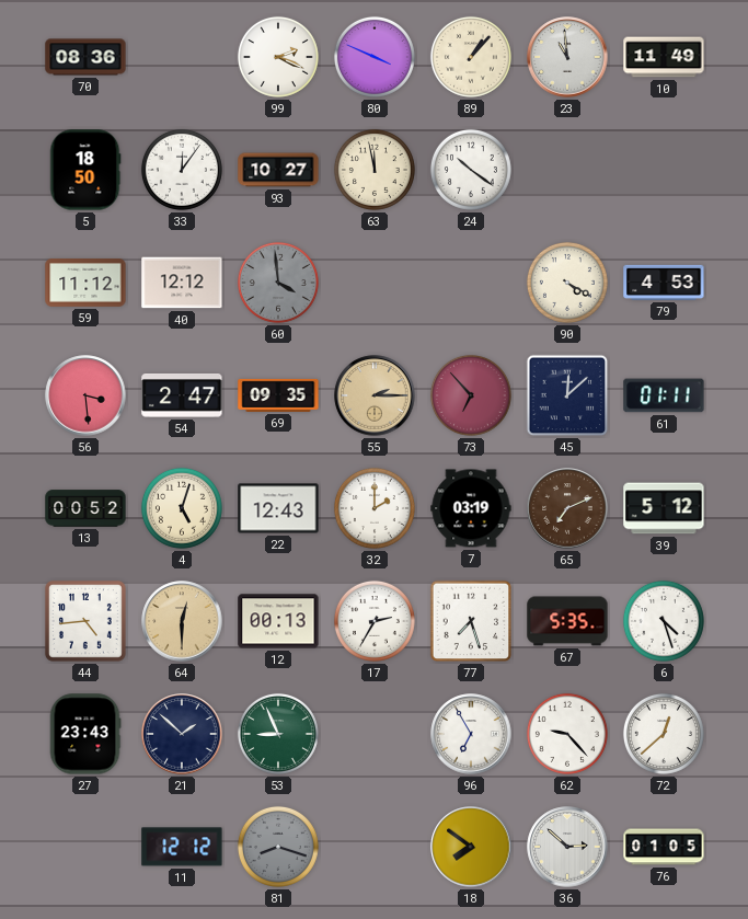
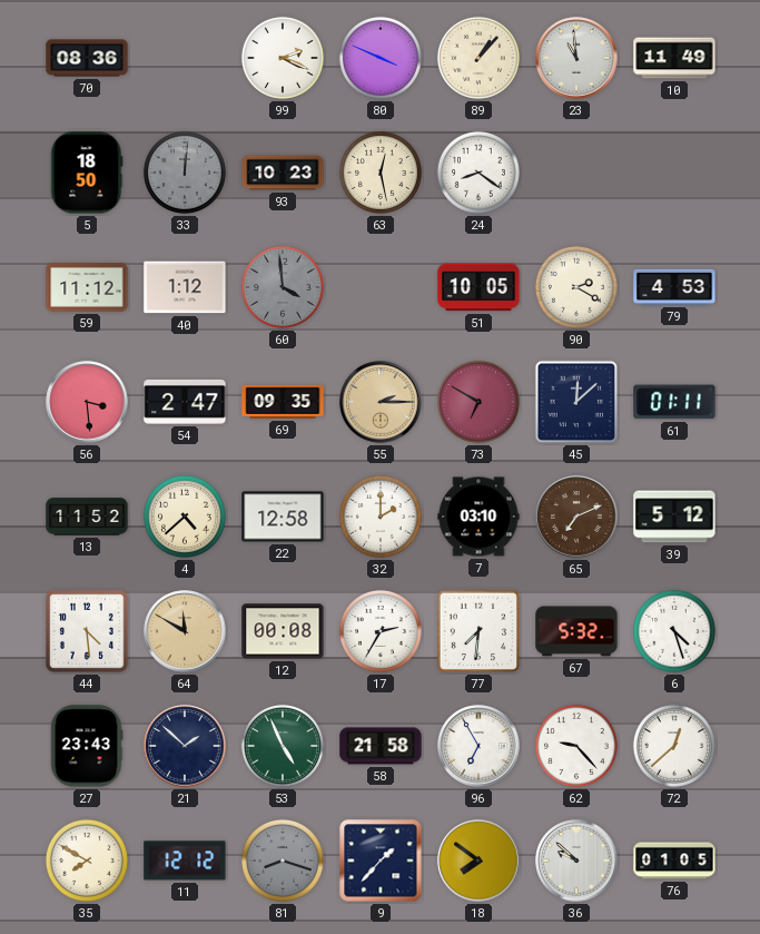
33: 12:06 -> 12:01 (185, 173)
33 dial: white -> grey (185, 173)
93: 10:27 -> 10:23 (283, 173)
63: 11:58 -> 12:28 (381, 173)
24: 10:21 -> 8:21 (478, 173)
40: 12:12 -> 1:12 (185, 287)
51: none -> 10:05 (478, 287)
90: 4:20 -> 2:20 (576, 287)
73: 6:53 -> 6:50 (478, 402)
13: 00:52 -> 11:52 (87, 517)
4: 5:03 -> 4:38 (185, 517)
22: 12:43 -> 12:58 (283, 517)
7: 03:19 -> 03:10 (478, 517)
44: 4:44 -> 4:29 (87, 631)
64: 12:30 -> 11:50 (185, 631)
12: 00:13 -> 00:08 (283, 631)
77: 7:27 -> 7:31 (478, 631)
67: 5:35 -> 5:32 (576, 631)
53: 8:56 -> 4:56 (283, 746)
58: none -> 21:58 (381, 746)
35: none -> 7:50 (87, 861)
9: none -> 1:37 (381, 861)
36: 2:52 -> 9:52 (576, 861)
